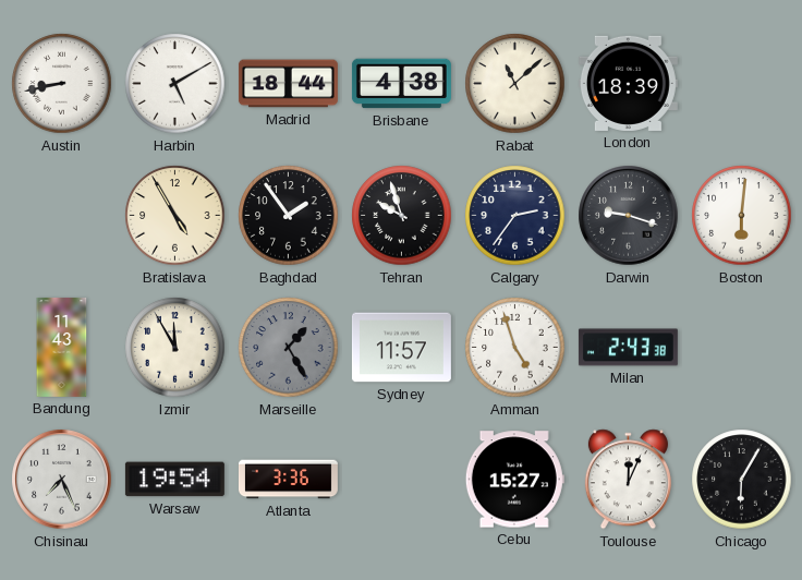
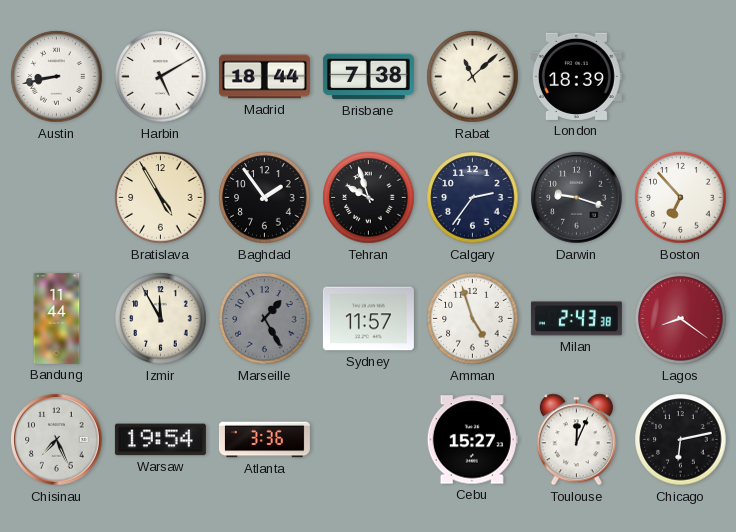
Brisbane: 4:38 -> 7:38 (368, 77)
Boston: 6:01 -> 6:53 (681, 198)
Bandung: 11:43 -> 11:44 (57, 318)
Lagos: none -> 8:21 (681, 319)
Chicago: 6:05 -> 6:13 (681, 440)
